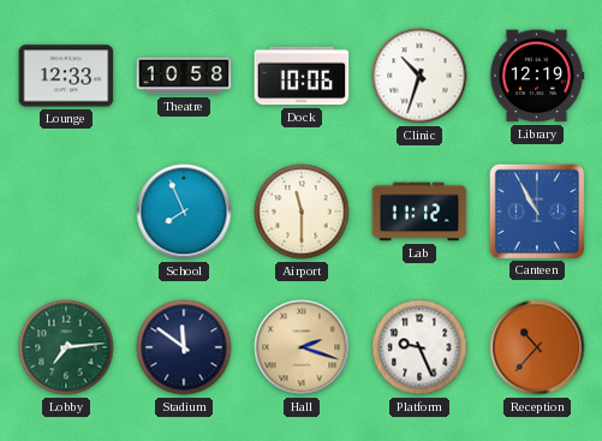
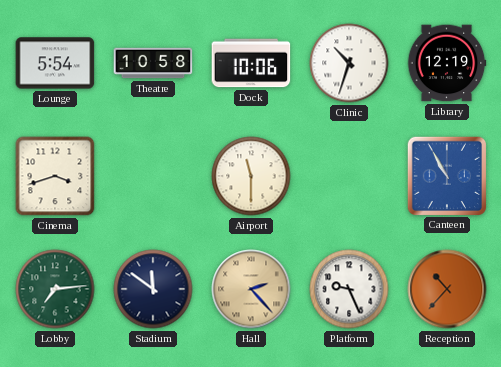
Lounge: 12:33 -> 5:54 (55, 63)
Cinema: none -> 3:42 (55, 176)
School: 7:56 -> none (184, 211)
Lab: 11:12 -> none (419, 211)
Hall: 2:18 -> 2:23 (251, 289)
